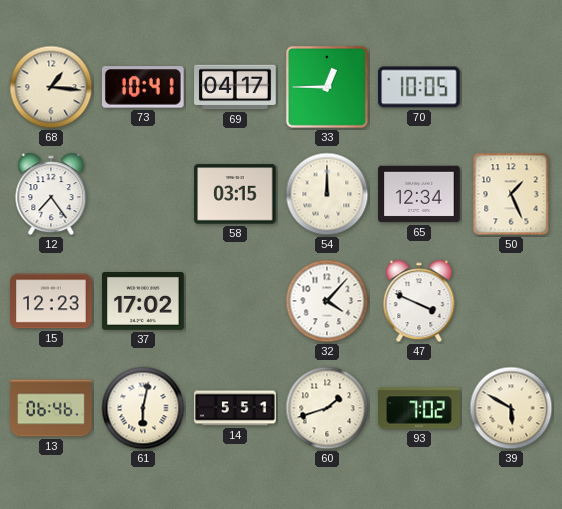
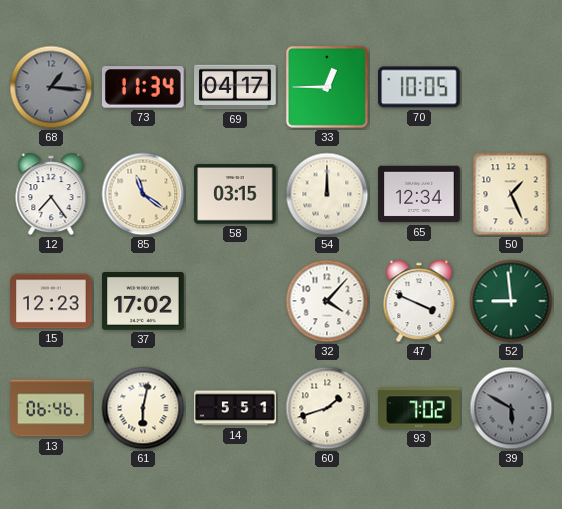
68 dial: cream -> grey (51, 87)
73: 10:41 -> 11:34 (143, 87)
85: none -> 11:21 (143, 194)
52: none -> 8:59 (511, 301)
39 dial: cream -> grey (511, 408)
